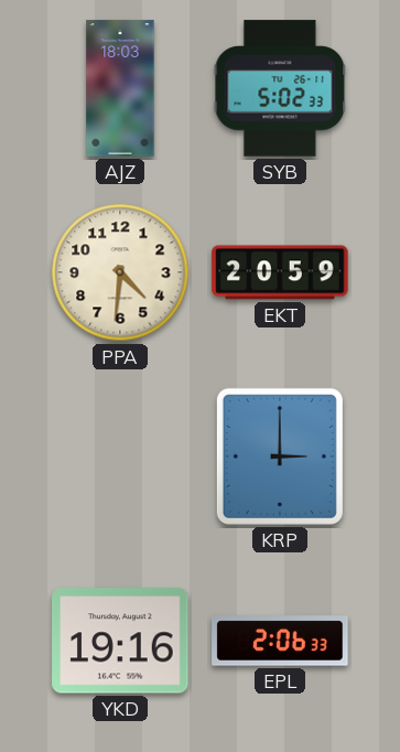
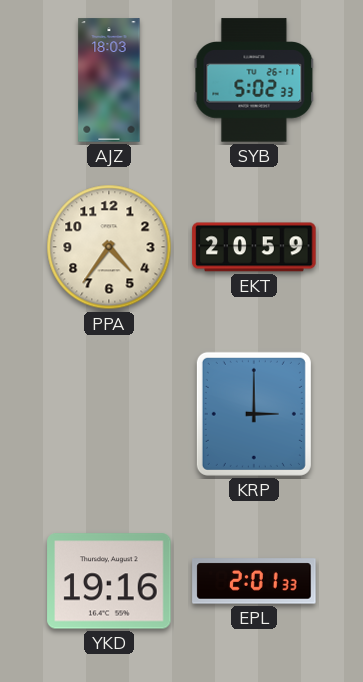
PPA: 4:31 -> 4:36 (109, 247)
EPL: 2:06 -> 2:01 (254, 581)
